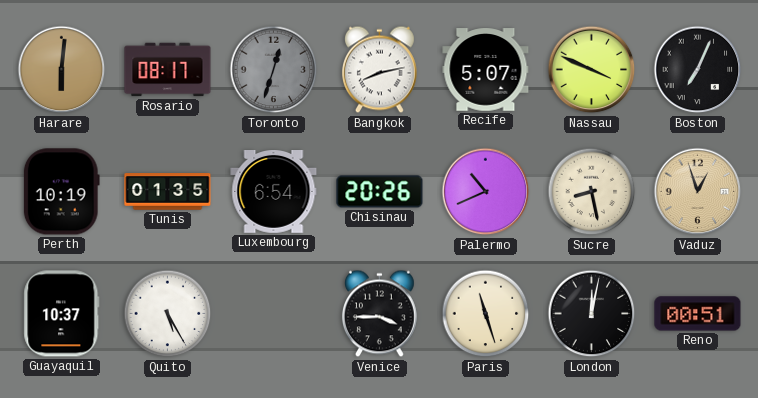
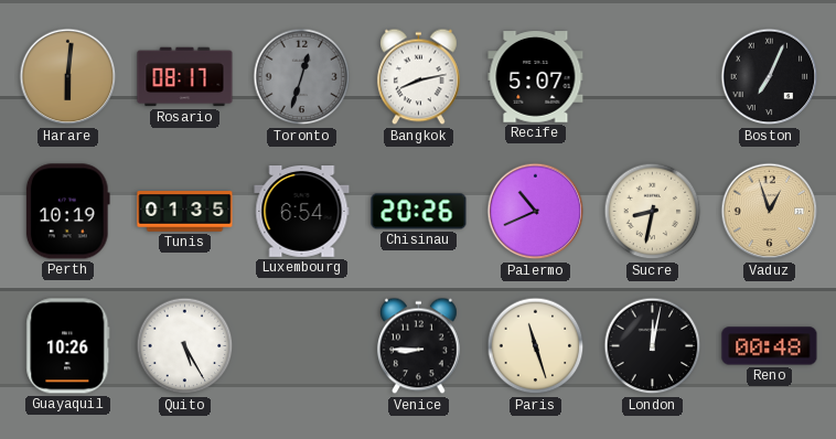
Nassau: 3:49 -> none (592, 70)
Sucre: 8:28 -> 8:32 (653, 212)
Guayaquil: 10:37 -> 10:26 (68, 346)
Venice: 3:45 -> 8:45 (418, 346)
Reno: 00:51 -> 00:48 (770, 346)
